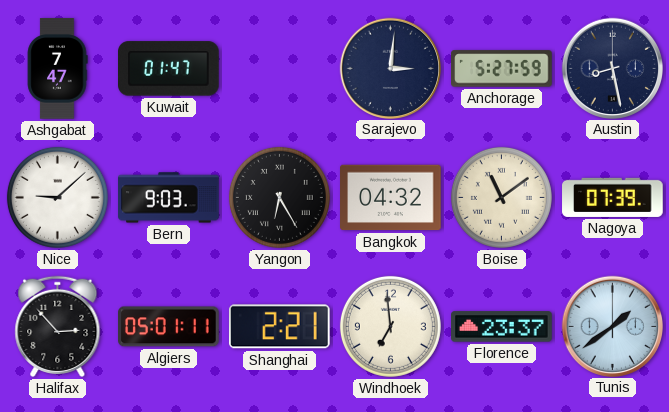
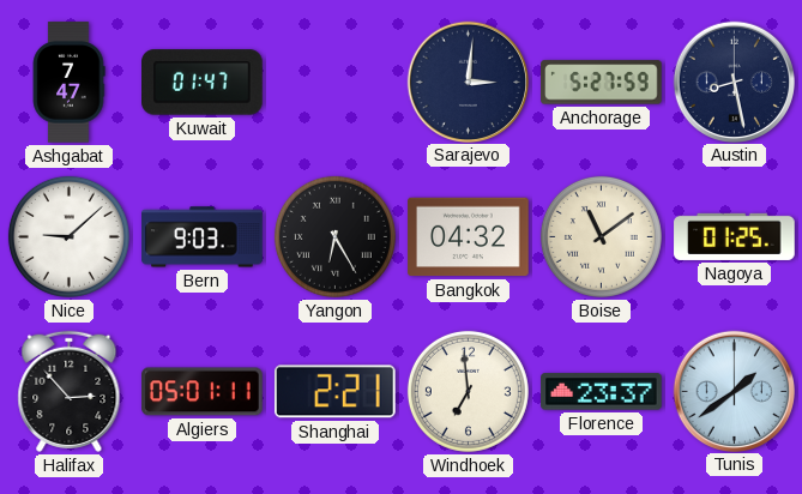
Nagoya: 07:39 -> 01:25 (735, 236)
